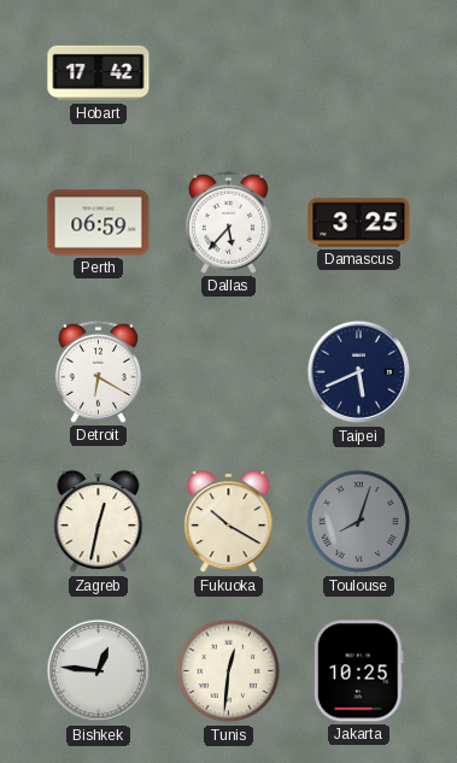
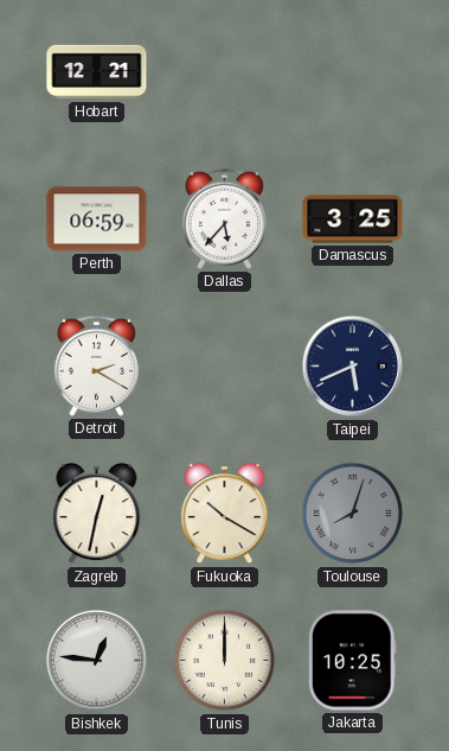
Hobart: 17:42 -> 12:21 (97, 72)
Detroit: 6:20 -> 2:20 (96, 365)
Tunis: 12:31 -> 12:00 (225, 661)
